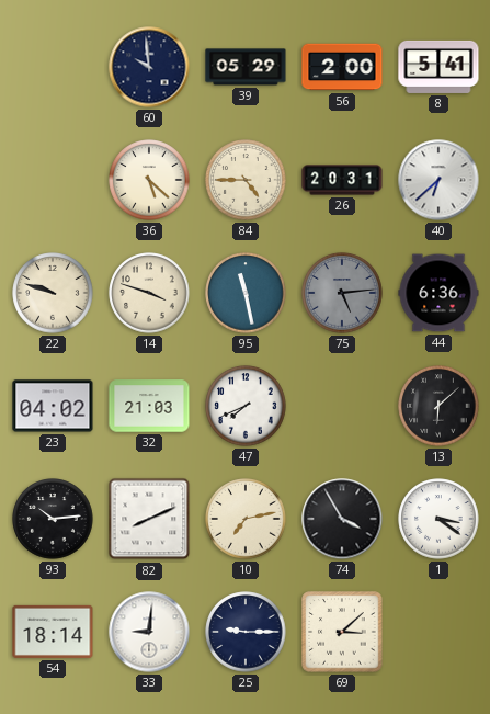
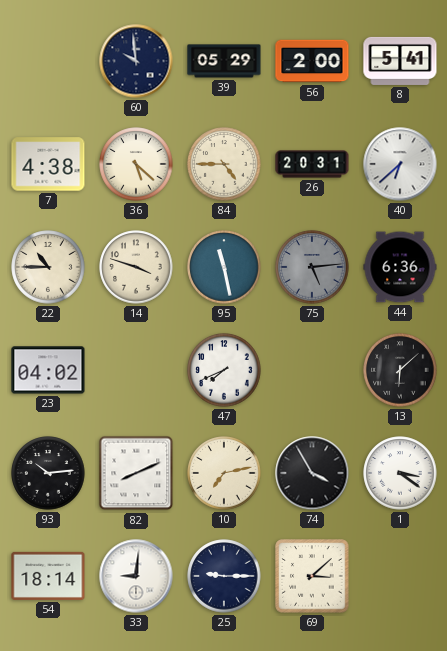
7: none -> 4:38 (48, 164)
22: 9:48 -> 10:45 (48, 267)
32: 21:03 -> none (149, 406)
